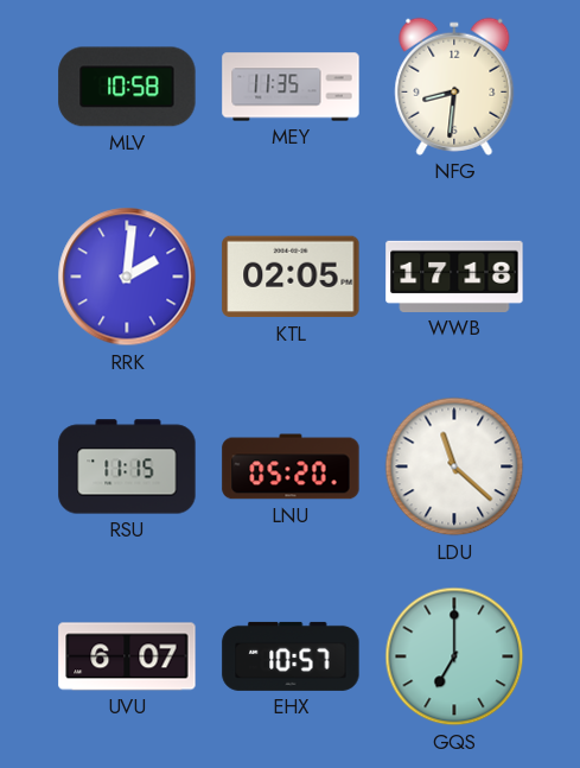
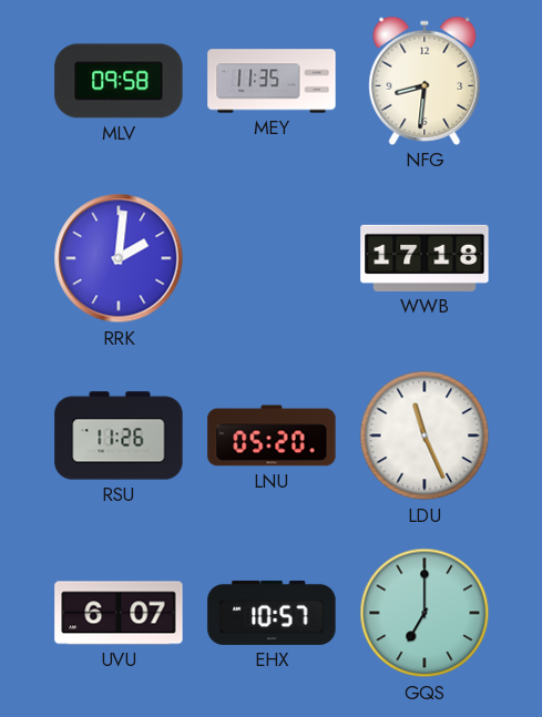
MLV: 10:58 -> 09:58 (119, 81)
KTL: 02:05 -> none (291, 277)
RSU: 11:15 -> 11:26 (119, 436)
LDU: 11:22 -> 11:26 (425, 436)
